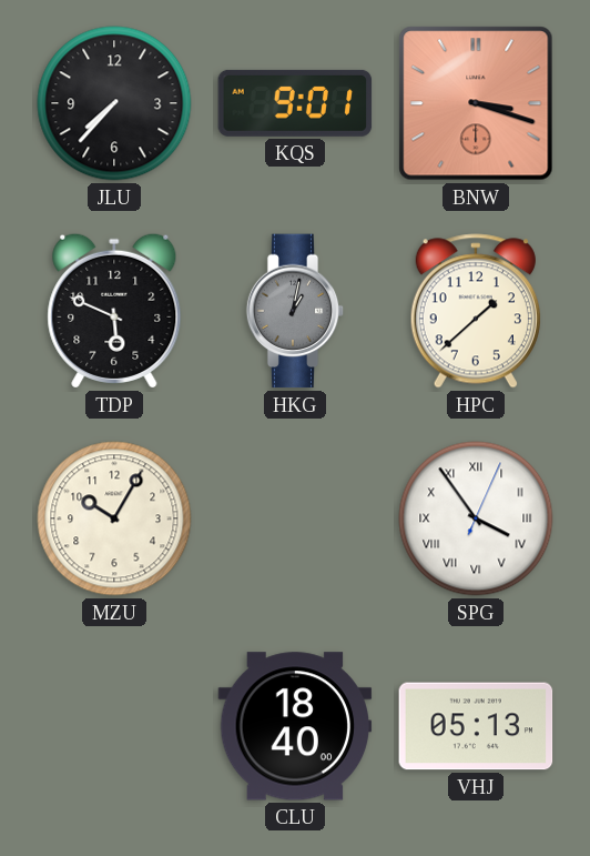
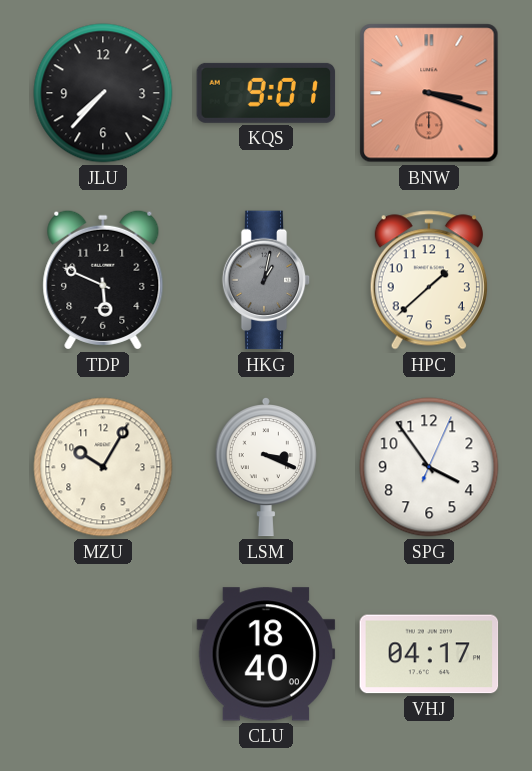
LSM: none -> 3:19 (266, 468)
SPG numerals: Roman -> Arabic (429, 467)
VHJ: 05:13 -> 04:17 (429, 654)
